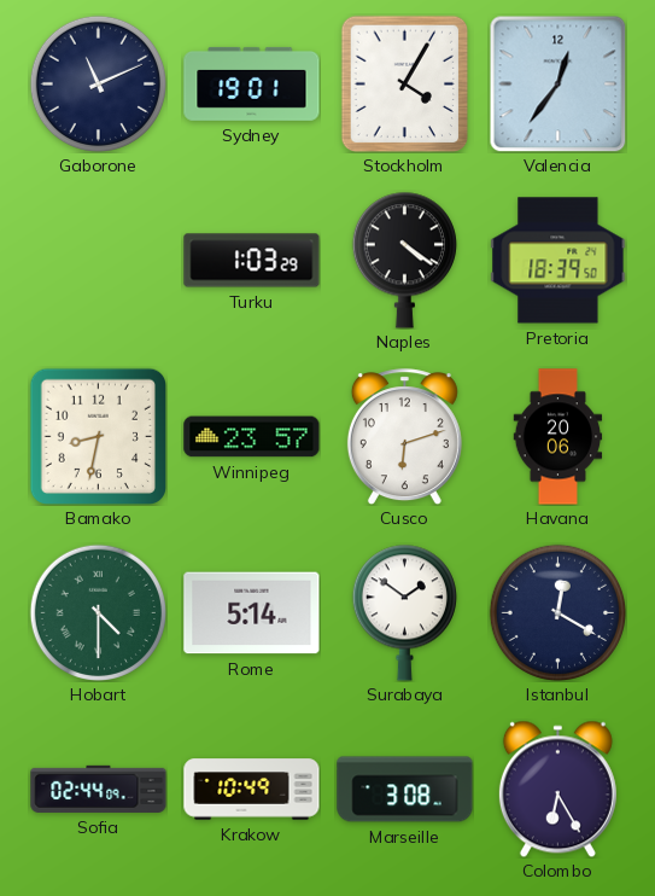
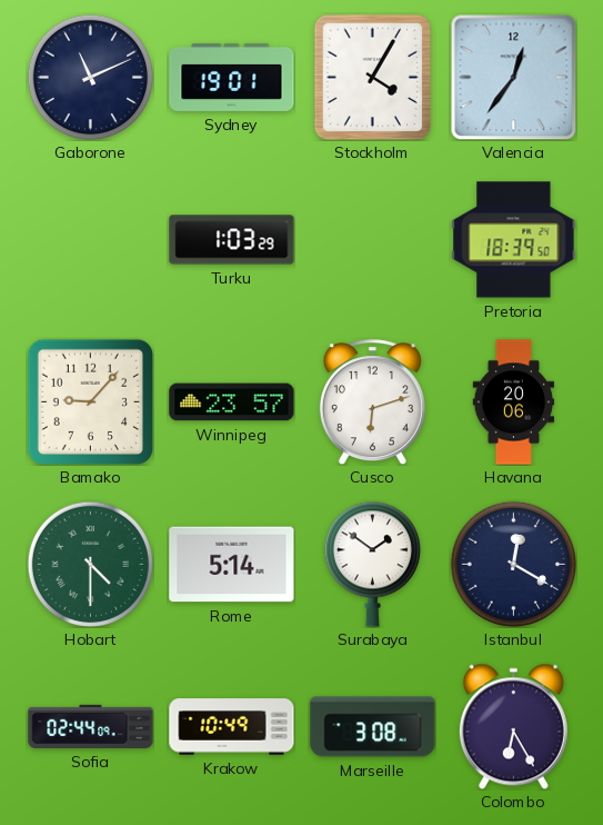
Naples: 4:21 -> none (404, 260)
Bamako: 8:32 -> 9:07 (90, 401)
